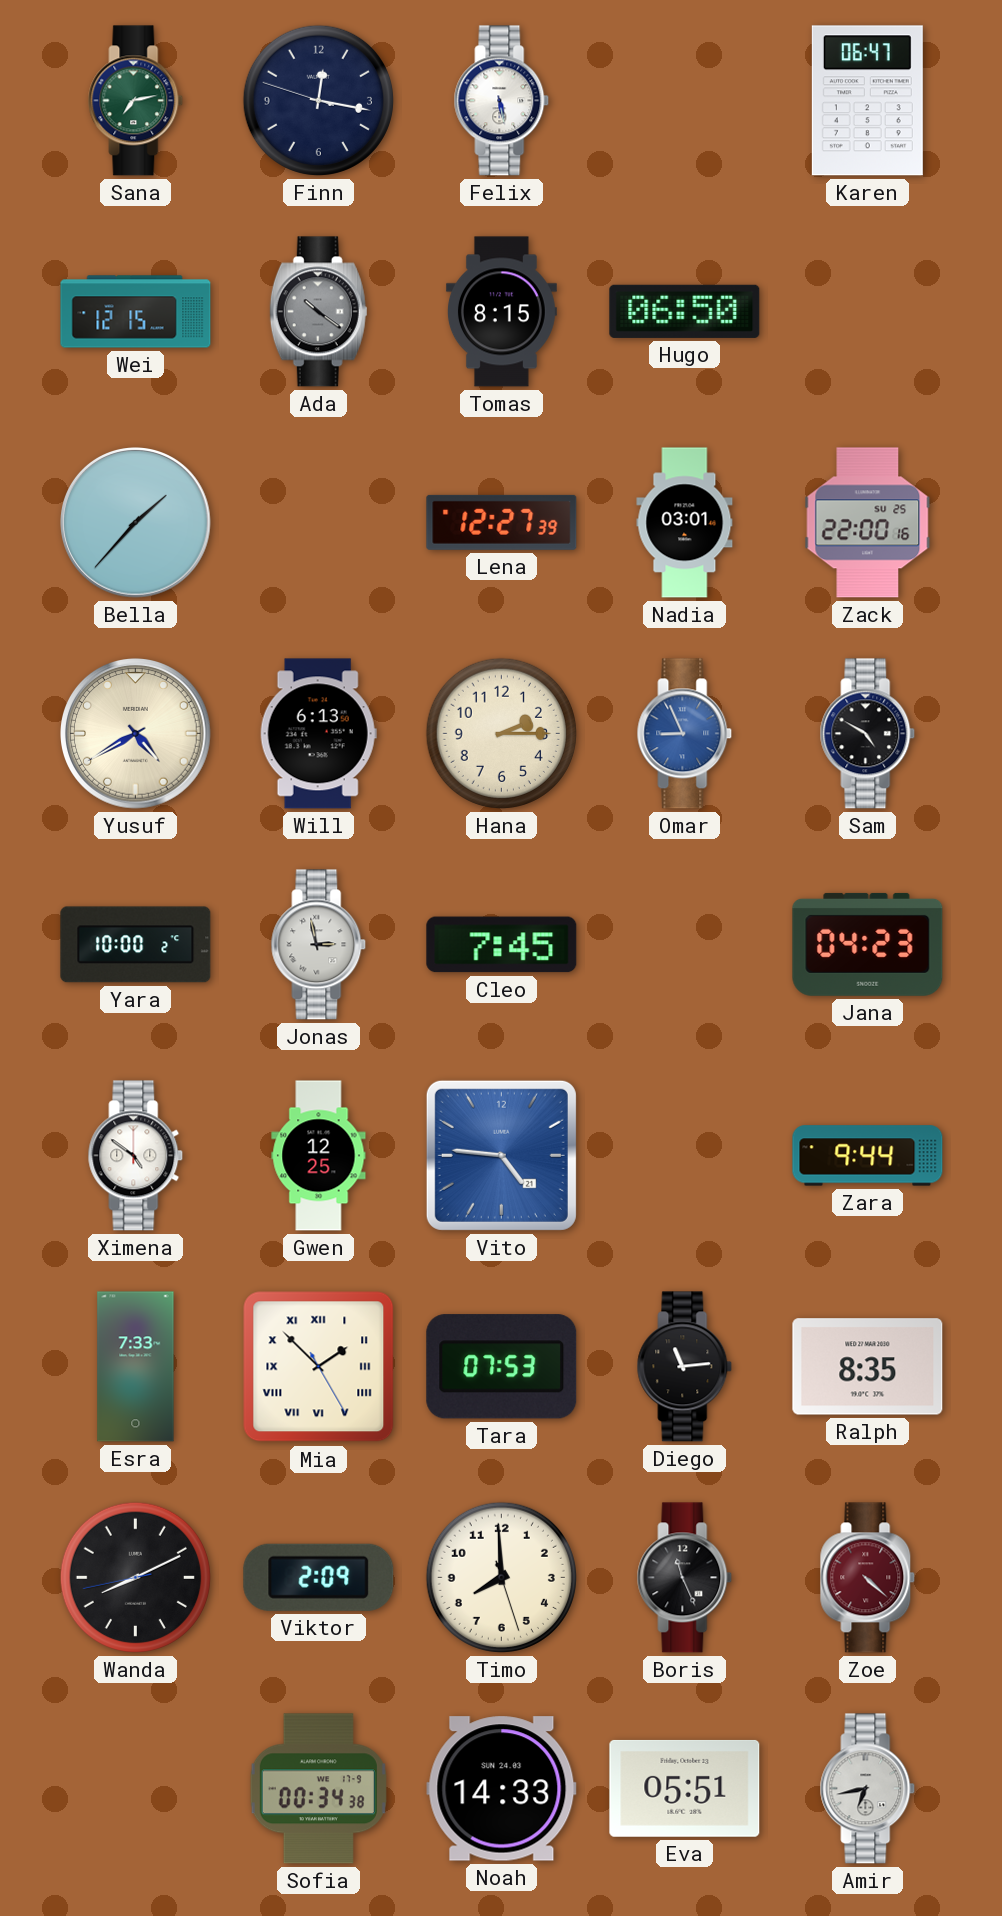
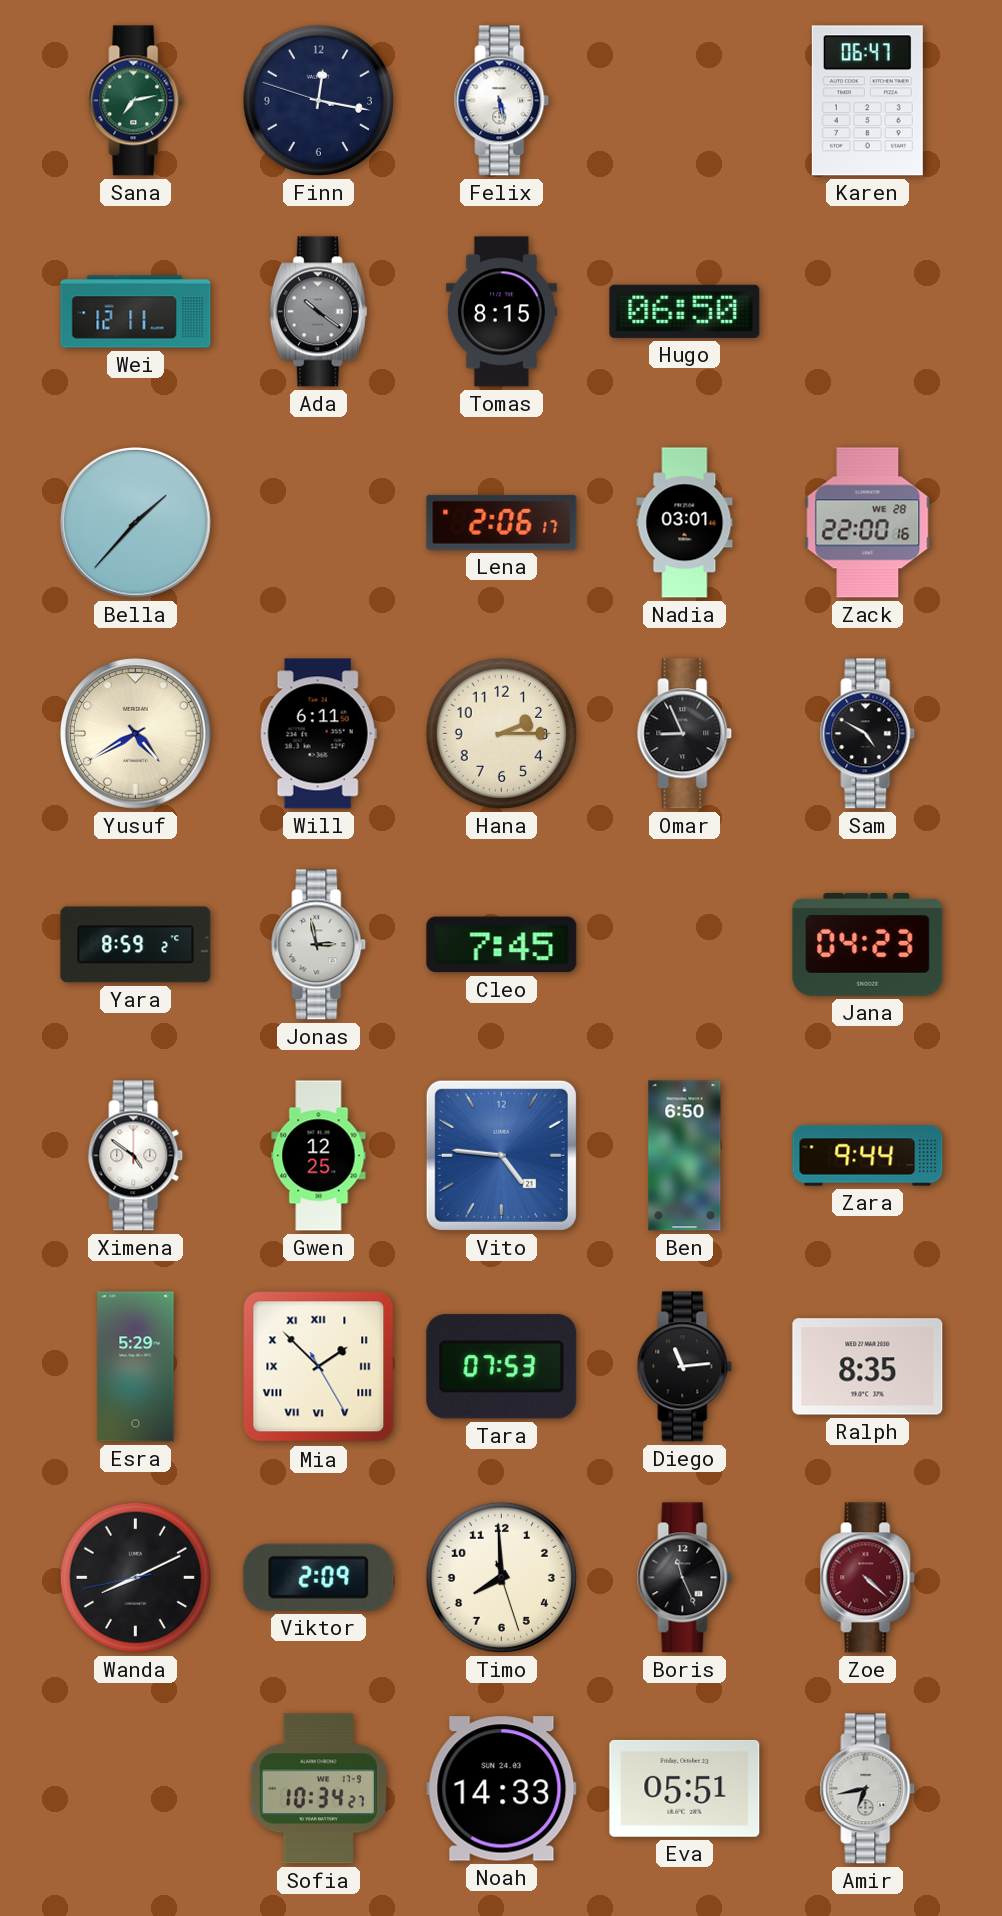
Wei: 12:15 -> 12:11 (136, 312)
Lena: 12:27 -> 2:06 (502, 522)
Zack date: SU 25 -> WE 28 (868, 523)
Will: 6:13 -> 6:11 (318, 734)
Omar dial: blue -> black (685, 734)
Yara: 10:00 -> 8:59 (136, 945)
Ben: none -> 6:50 (685, 1156)
Esra: 7:33 -> 5:29 (136, 1367)
Sofia: 00:34 -> 10:34 (318, 1789)
